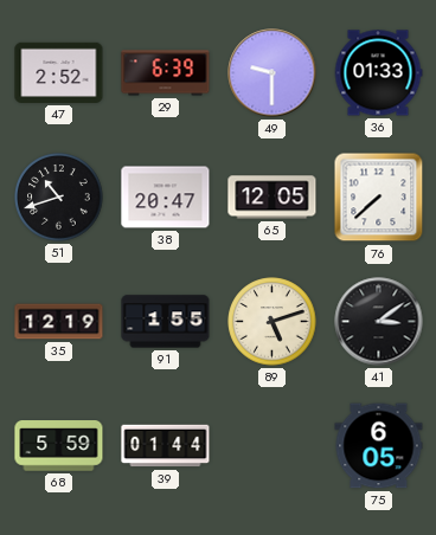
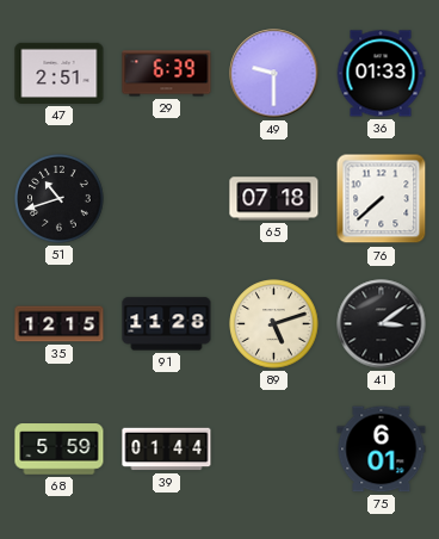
47: 2:52 -> 2:51 (60, 73)
38: 20:47 -> none (166, 198)
65: 12:05 -> 07:18 (274, 199)
35: 12:19 -> 12:15 (60, 324)
91: 1:55 -> 11:28 (167, 324)
75: 6:05 -> 6:01 (382, 450)
